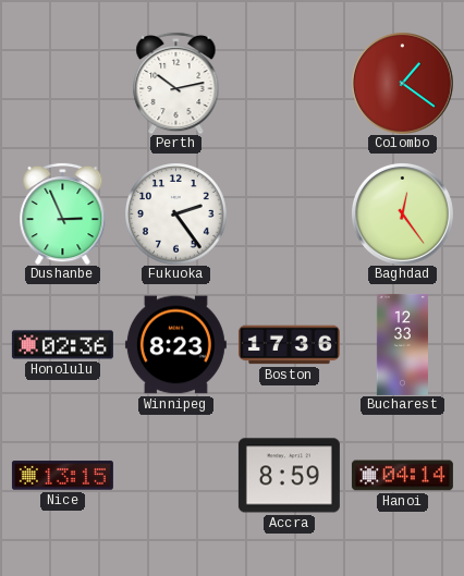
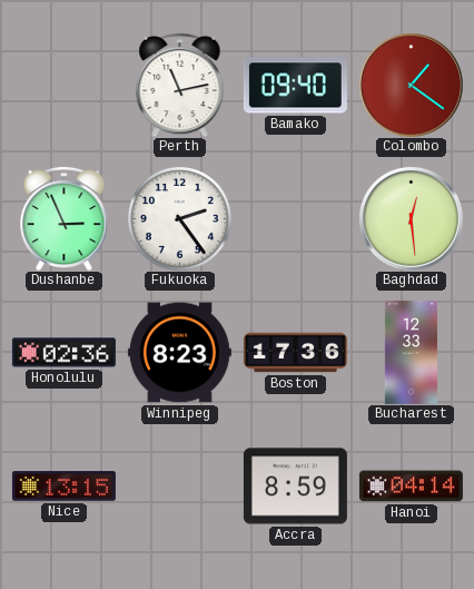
Perth: 10:13 -> 11:13 (180, 85)
Bamako: none -> 09:40 (295, 86)
Baghdad: 12:24 -> 12:29 (411, 218)
